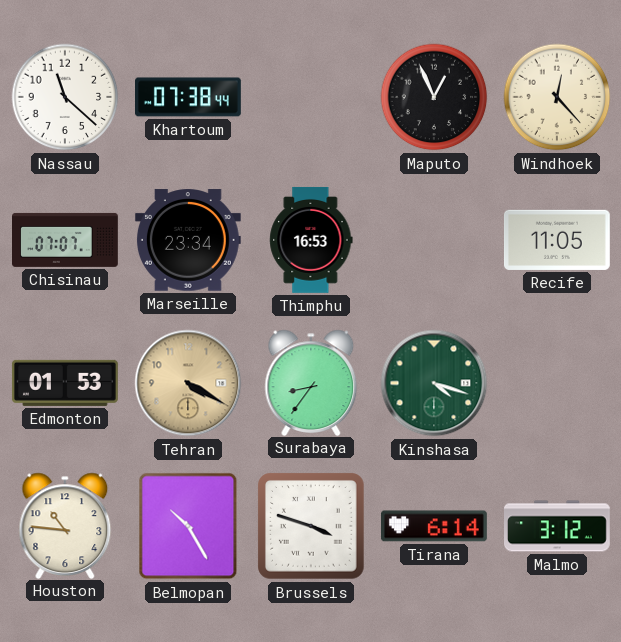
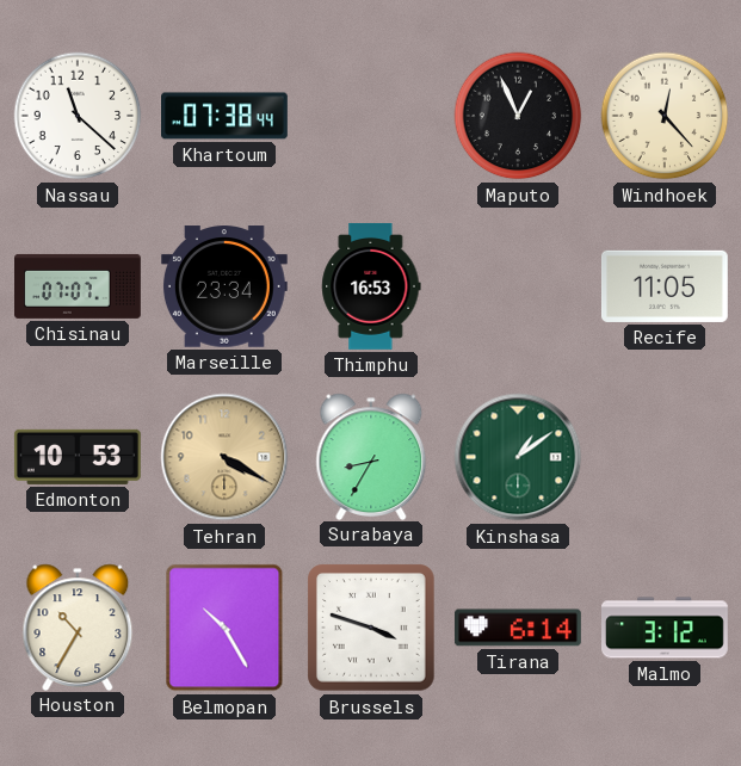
Edmonton: 01:53 -> 10:53 (78, 457)
Surabaya: 8:36 -> 8:35 (371, 456)
Kinshasa: 4:18 -> 1:09 (518, 457)
Houston: 10:46 -> 10:35 (78, 626)
